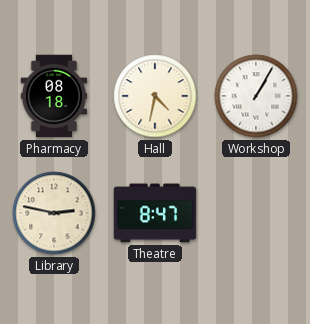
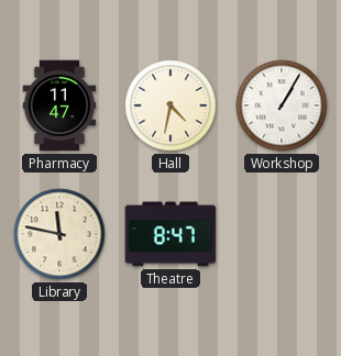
Pharmacy: 08:18 -> 11:47 (59, 105)
Library: 2:47 -> 11:47 (59, 234)
